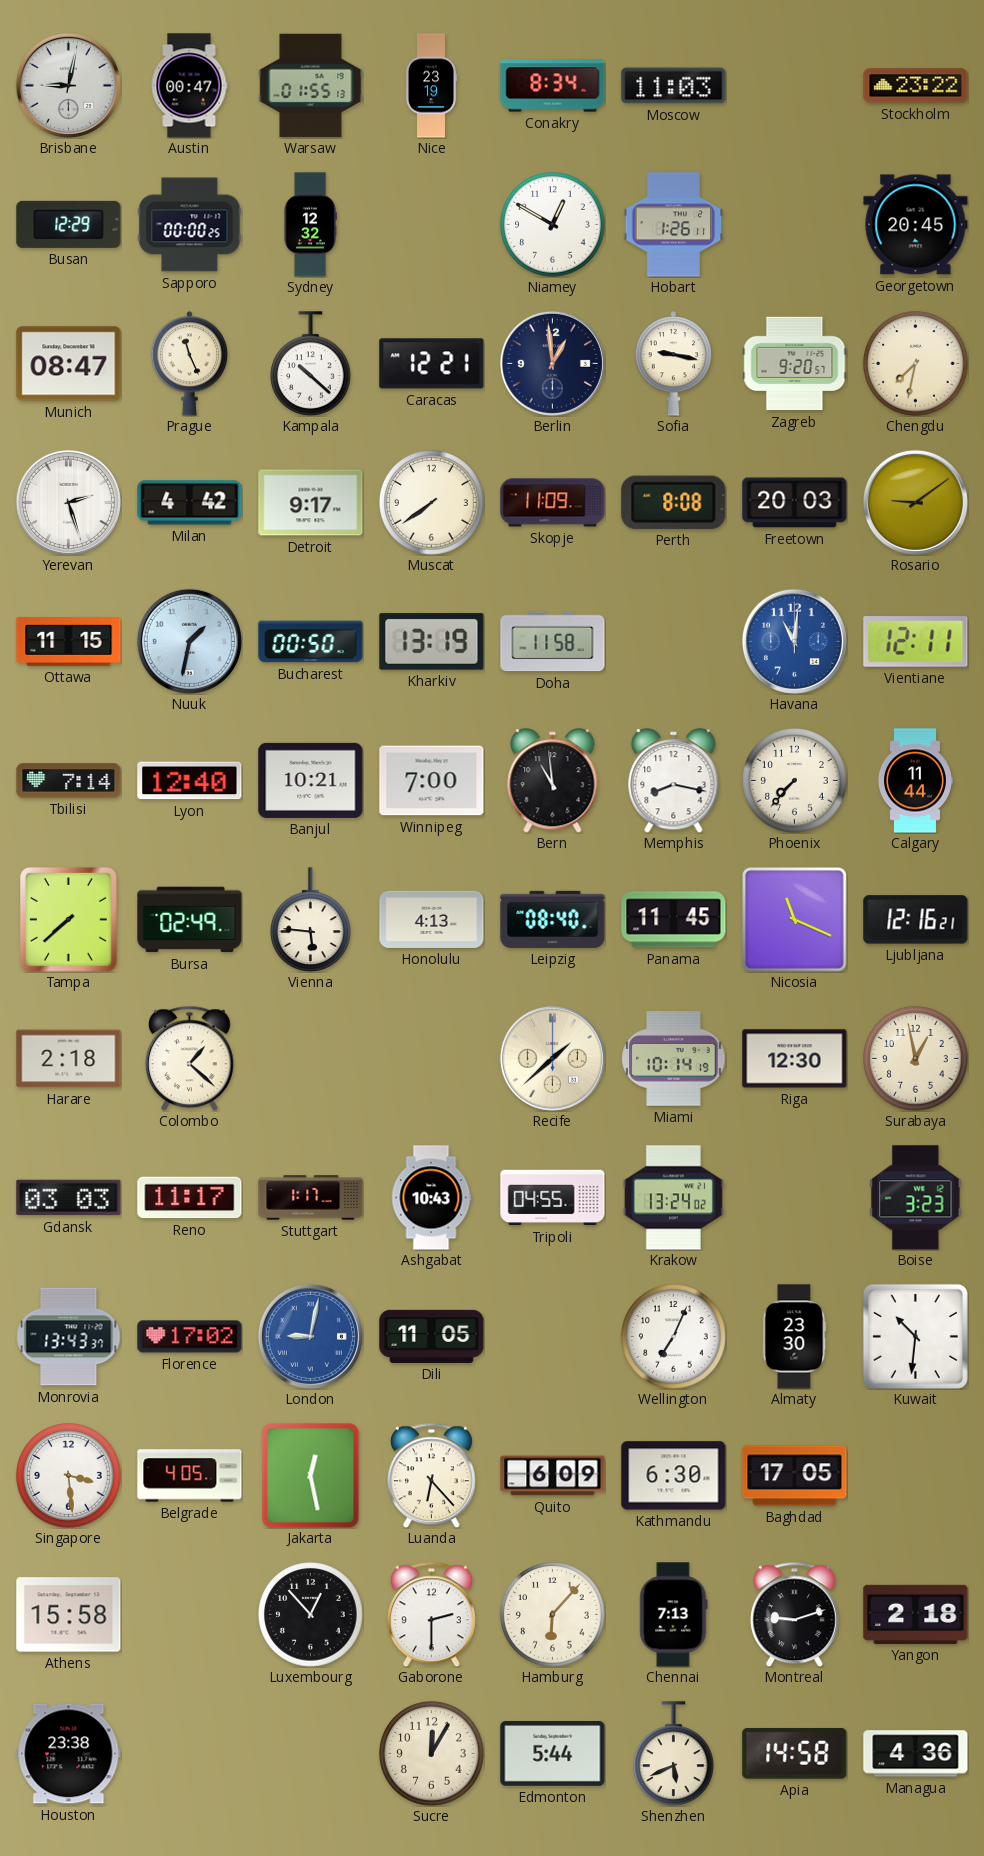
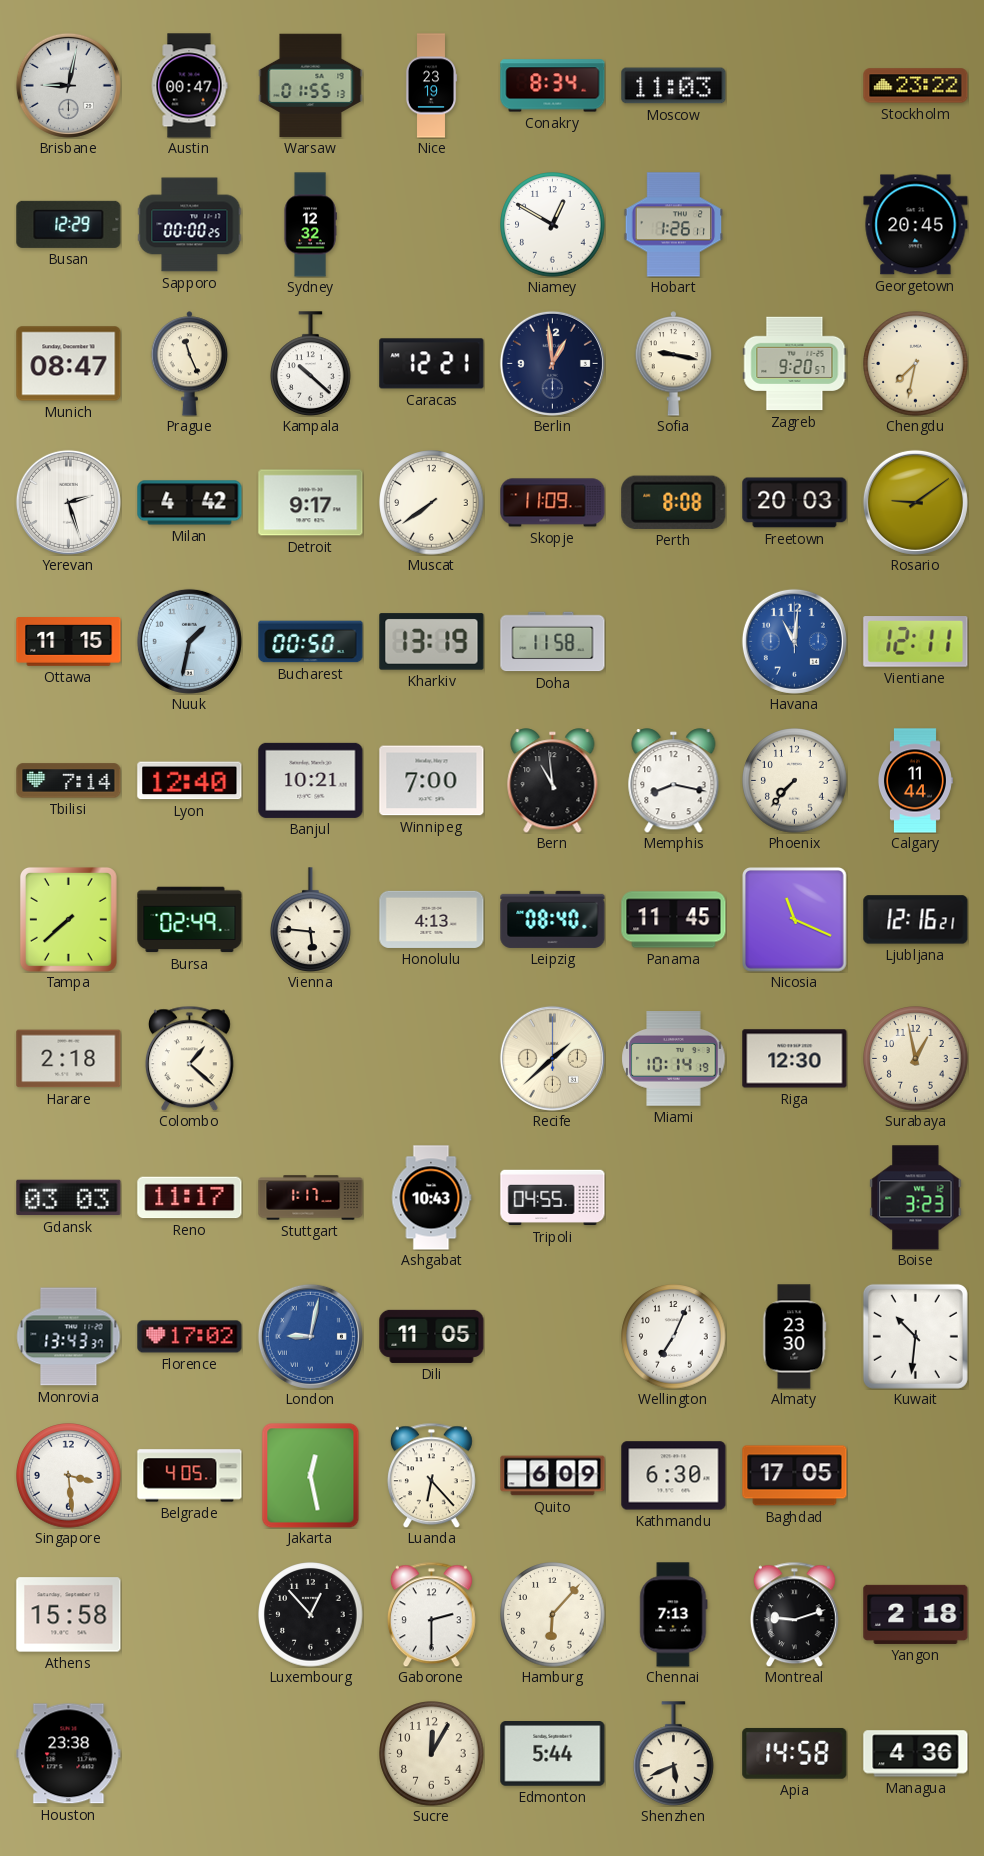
Krakow: 13:24 -> none (673, 1198)
